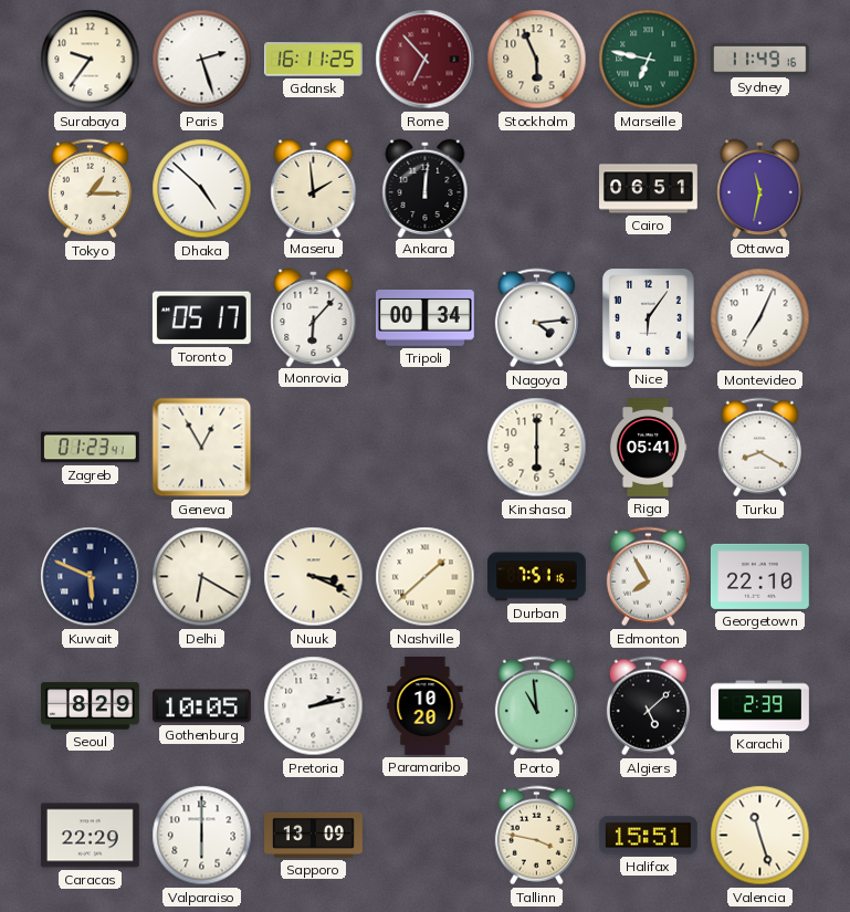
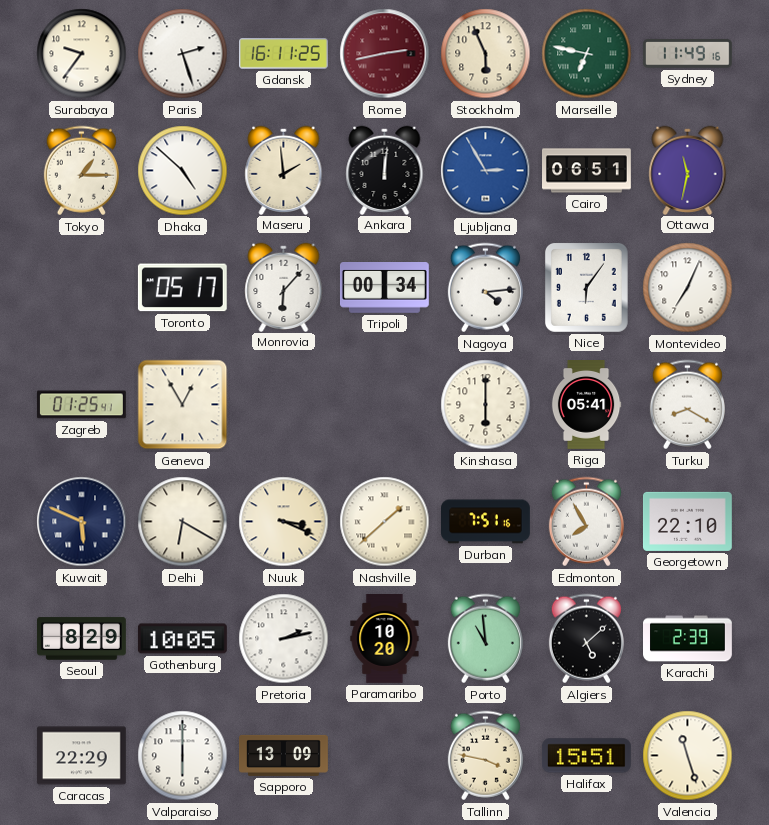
Rome: 6:53 -> 2:43 (385, 54)
Ljubljana: none -> 2:55 (486, 171)
Zagreb: 01:23 -> 01:25 (81, 405)
